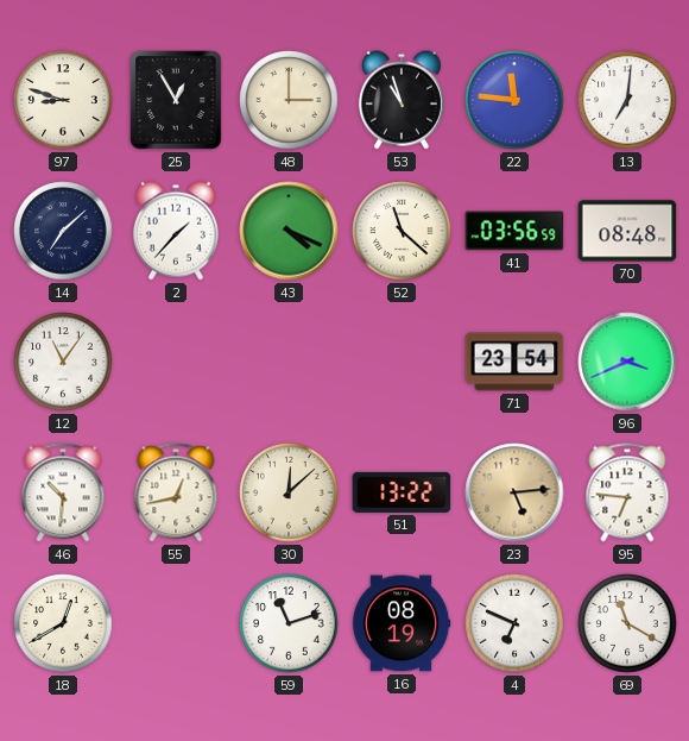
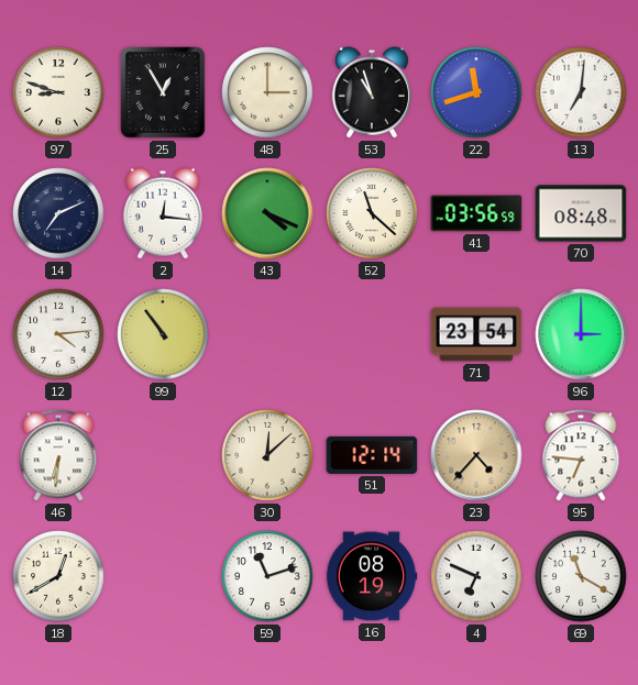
22: 11:46 -> 11:42 (476, 92)
14: 7:08 -> 7:11 (58, 213)
2: 1:37 -> 12:16 (163, 213)
12: 11:06 -> 4:14 (58, 334)
99: none -> 10:54 (163, 334)
96: 3:41 -> 3:00 (581, 334)
46: 10:31 -> 6:31 (58, 455)
55: 12:43 -> none (176, 492)
51: 13:22 -> 12:14 (372, 455)
23: 5:14 -> 4:37 (476, 455)
